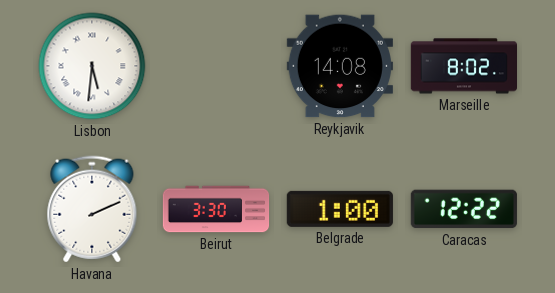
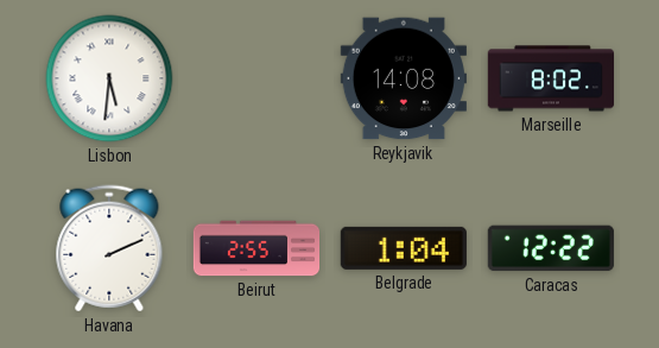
Beirut: 3:30 -> 2:55 (256, 248)
Belgrade: 1:00 -> 1:04 (404, 248)
